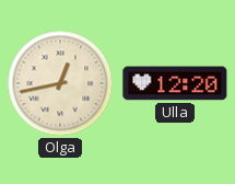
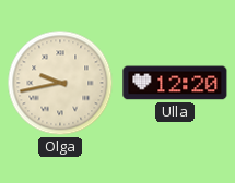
Olga: 12:43 -> 9:43 (60, 83)
